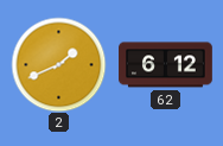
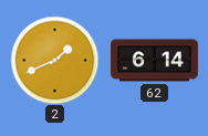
62: 6:12 -> 6:14 (155, 61)
